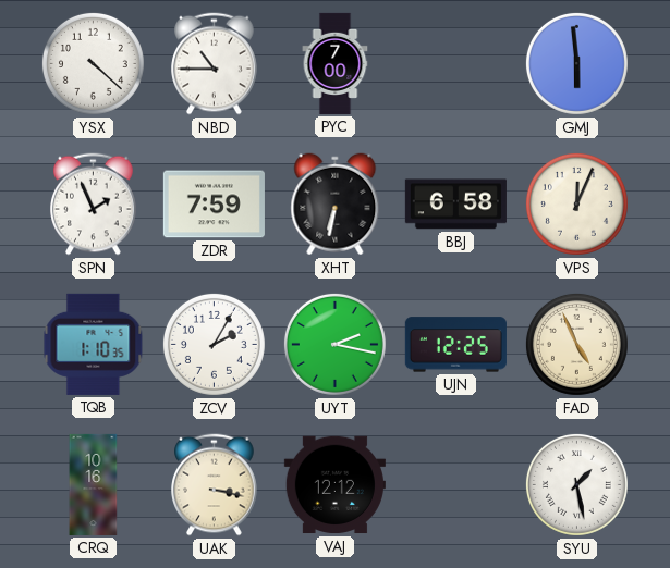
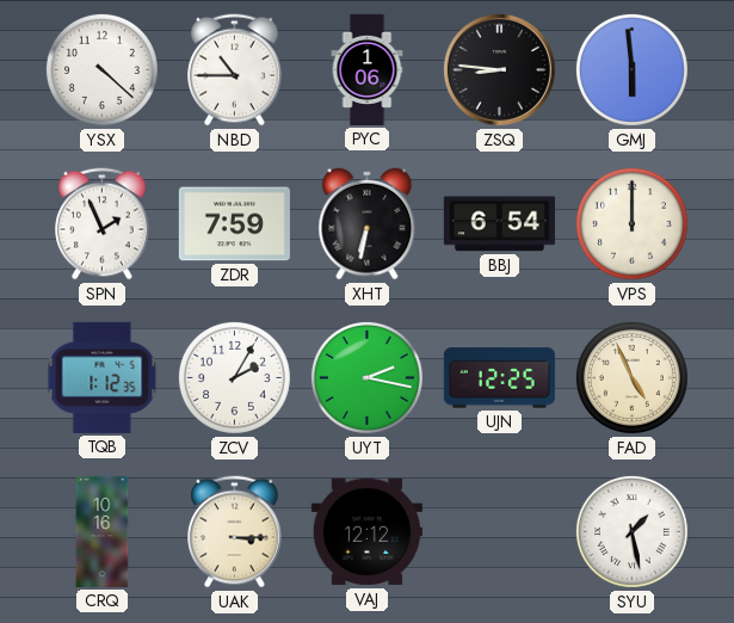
PYC: 7:00 -> 1:06 (368, 69)
ZSQ: none -> 8:46 (499, 69)
BBJ: 6:58 -> 6:54 (499, 224)
VPS: 12:04 -> 12:00 (631, 223)
TQB: 1:10 -> 1:12 (103, 377)
UAK: 3:17 -> 3:15 (235, 532)
